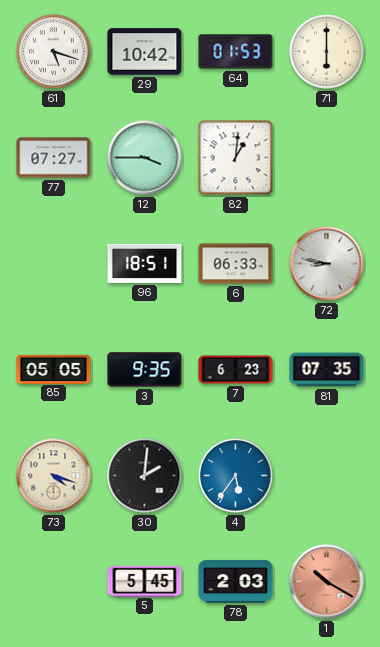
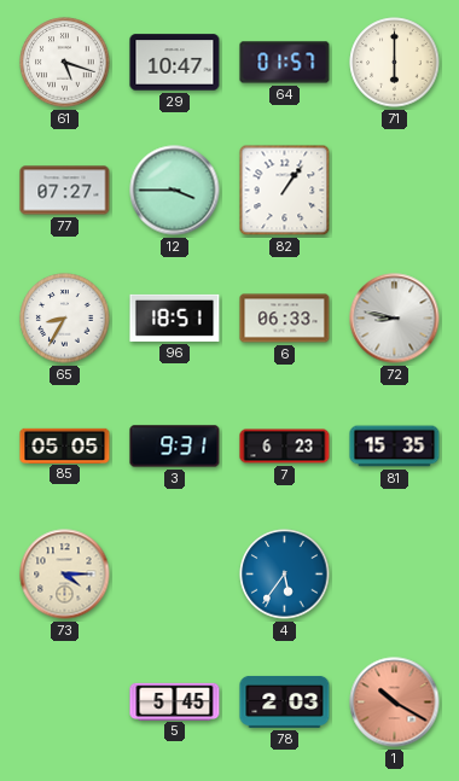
29: 10:42 -> 10:47 (175, 63)
64: 01:53 -> 01:57 (285, 63)
82: 1:01 -> 1:06 (285, 191)
65: none -> 8:35 (65, 319)
3: 9:35 -> 9:31 (175, 447)
81: 07:35 -> 15:35 (395, 447)
73: 4:18 -> 4:15 (65, 575)
30: 2:01 -> none (145, 476)
